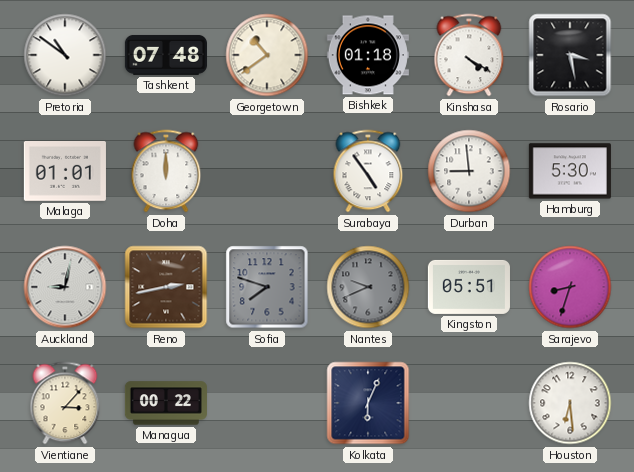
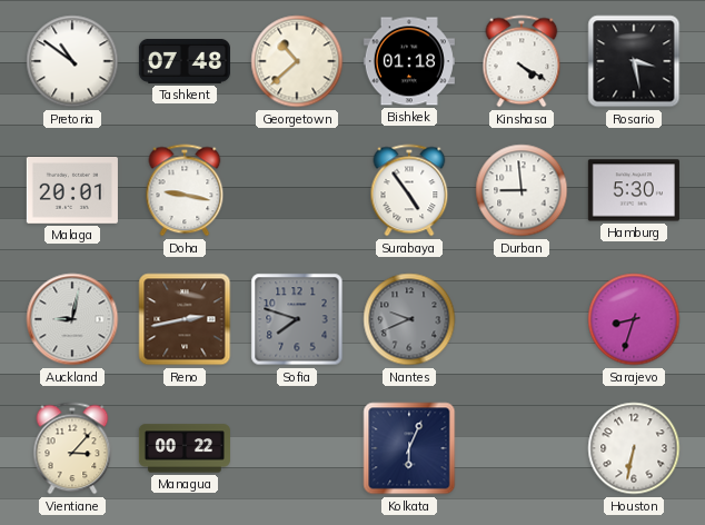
Georgetown: 10:39 -> 10:38 (297, 61)
Malaga: 01:01 -> 20:01 (72, 191)
Doha: 12:00 -> 9:17 (185, 190)
Kingston: 05:51 -> none (469, 287)
Houston: 6:29 -> 6:32 (634, 448)
